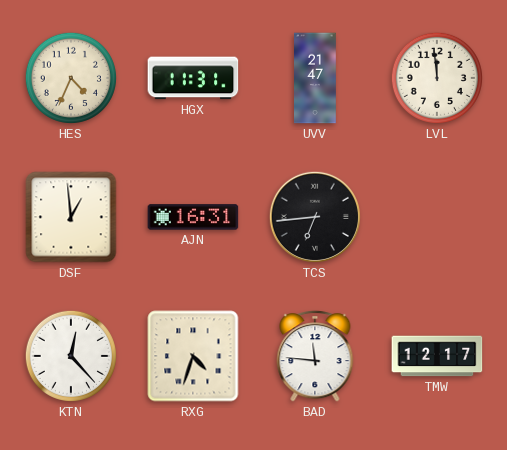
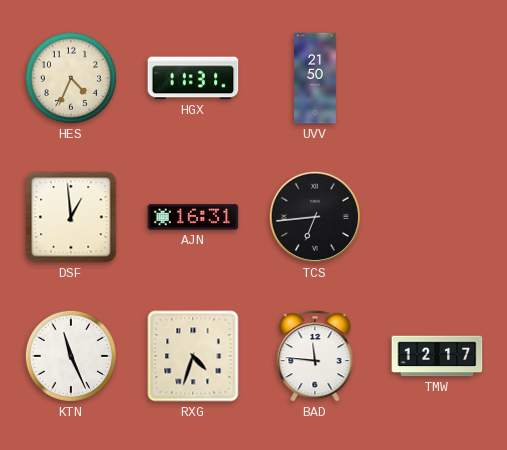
UVV: 21:47 -> 21:50 (315, 78)
LVL: 11:59 -> none (437, 78)
KTN: 12:23 -> 11:26 (71, 356)
